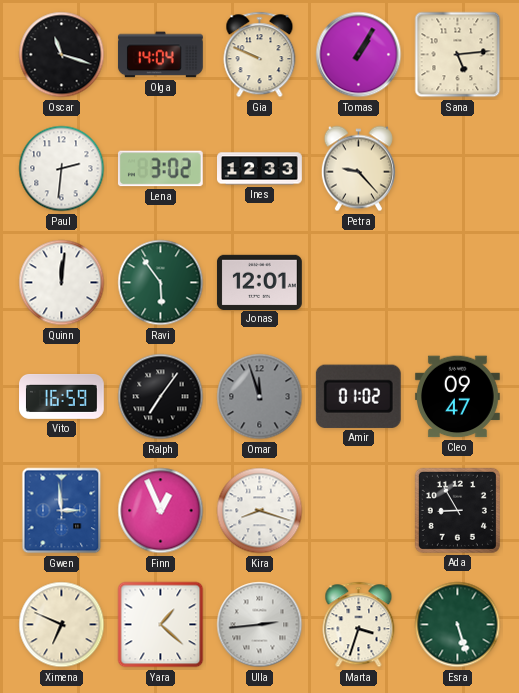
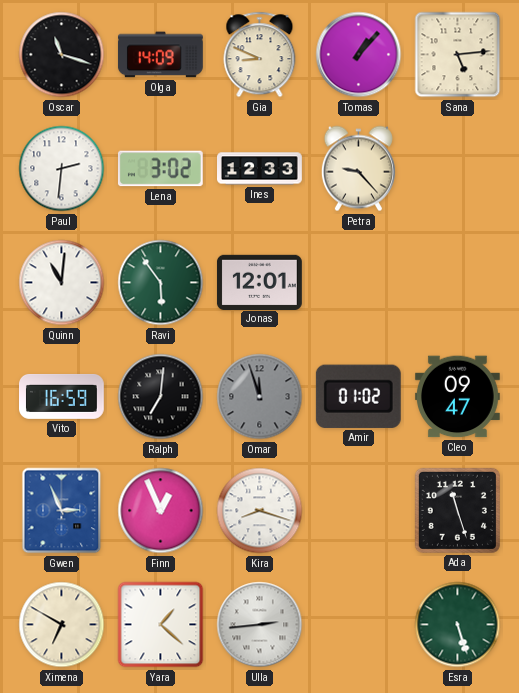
Olga: 14:04 -> 14:09 (161, 55)
Gia: 9:49 -> 8:49 (260, 55)
Tomas: 1:05 -> 1:07 (359, 55)
Quinn: 12:01 -> 11:01 (62, 283)
Ralph: 7:06 -> 7:01 (161, 397)
Gwen: 2:59 -> 2:56 (62, 511)
Ada: 8:55 -> 11:27 (457, 510)
Ximena: 6:49 -> 6:50 (62, 625)
Marta: 3:33 -> none (359, 625)
